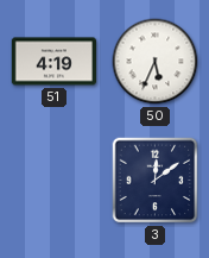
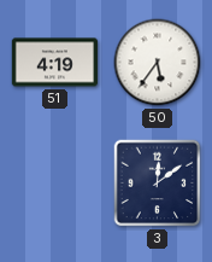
50: 5:34 -> 5:36 (158, 63)
